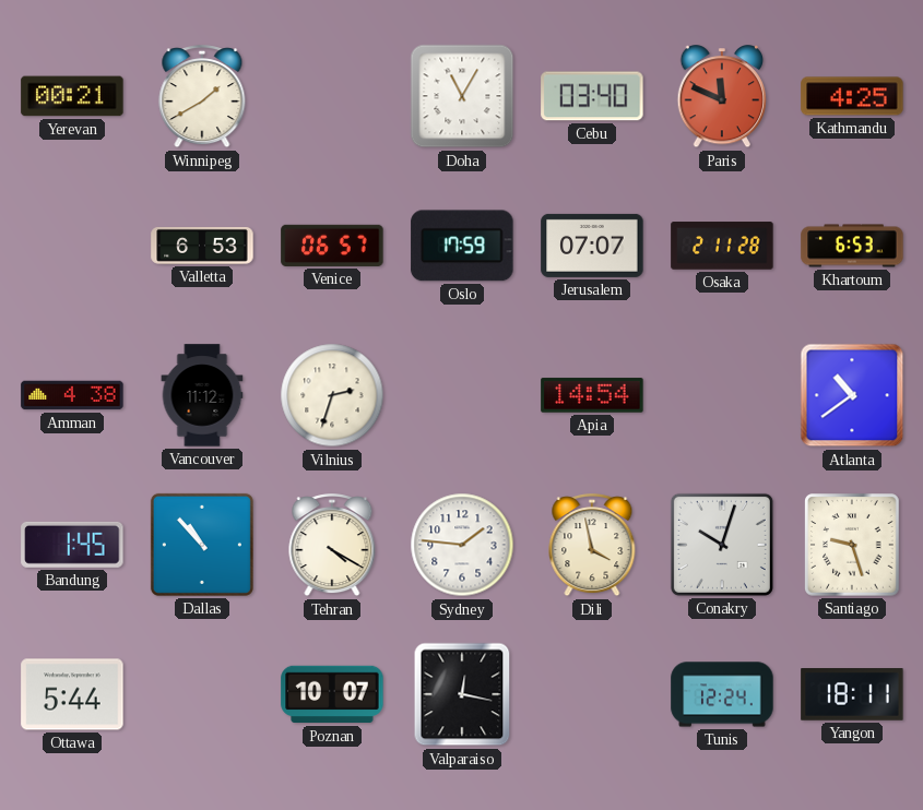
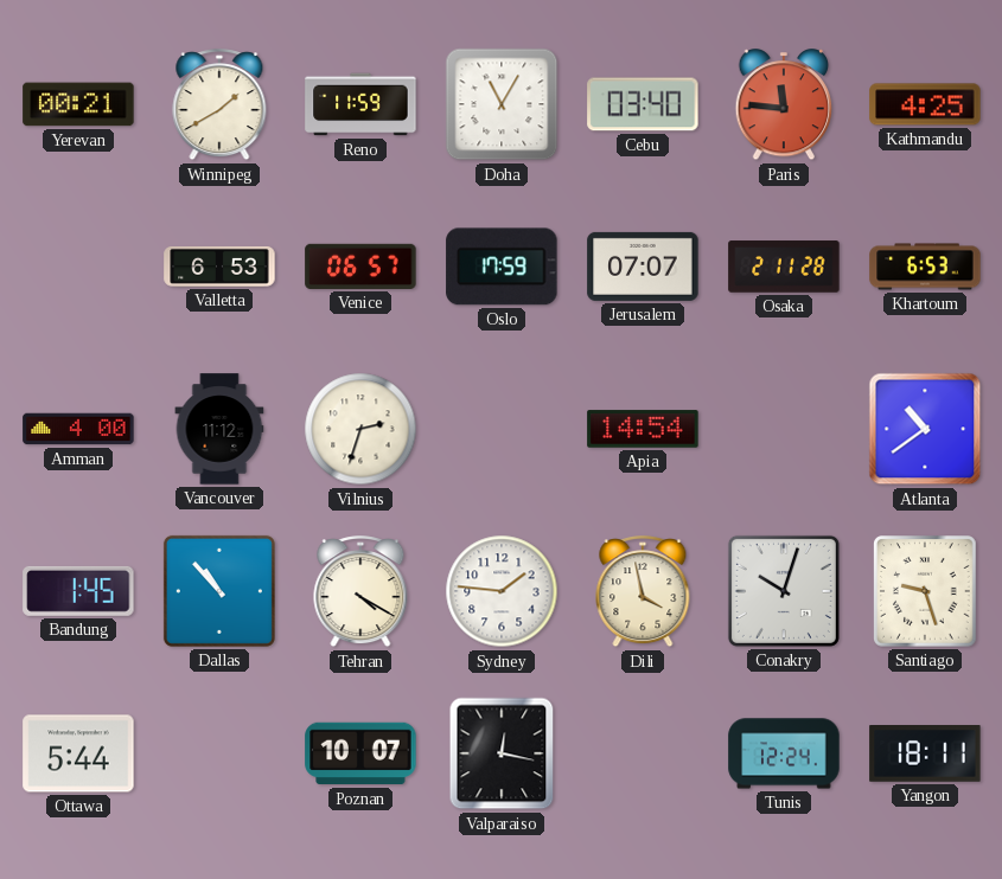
Reno: none -> 11:59 (360, 104)
Paris: 11:49 -> 11:46 (784, 105)
Amman: 4:38 -> 4:00 (78, 429)
